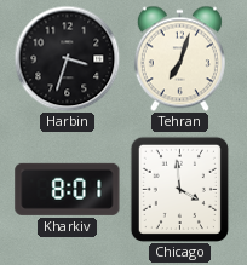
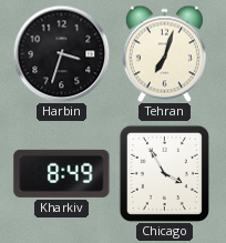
Kharkiv: 8:01 -> 8:49 (62, 173)
Chicago: 3:59 -> 3:55 (164, 173)
